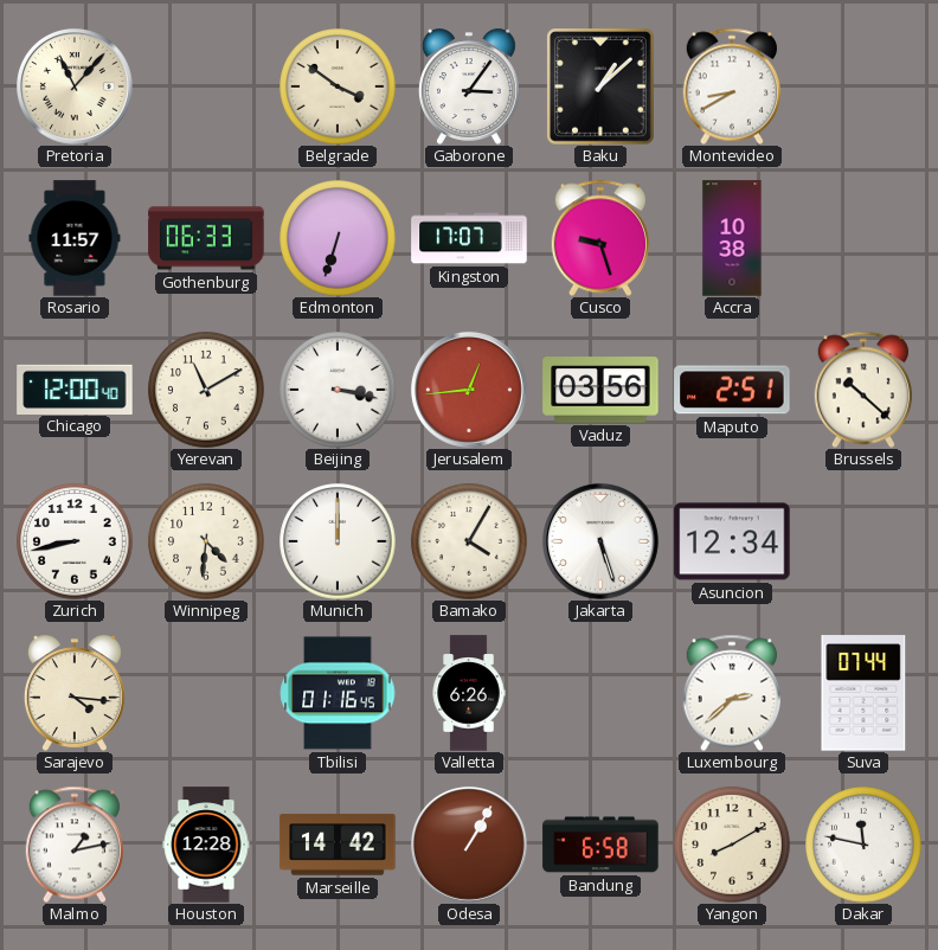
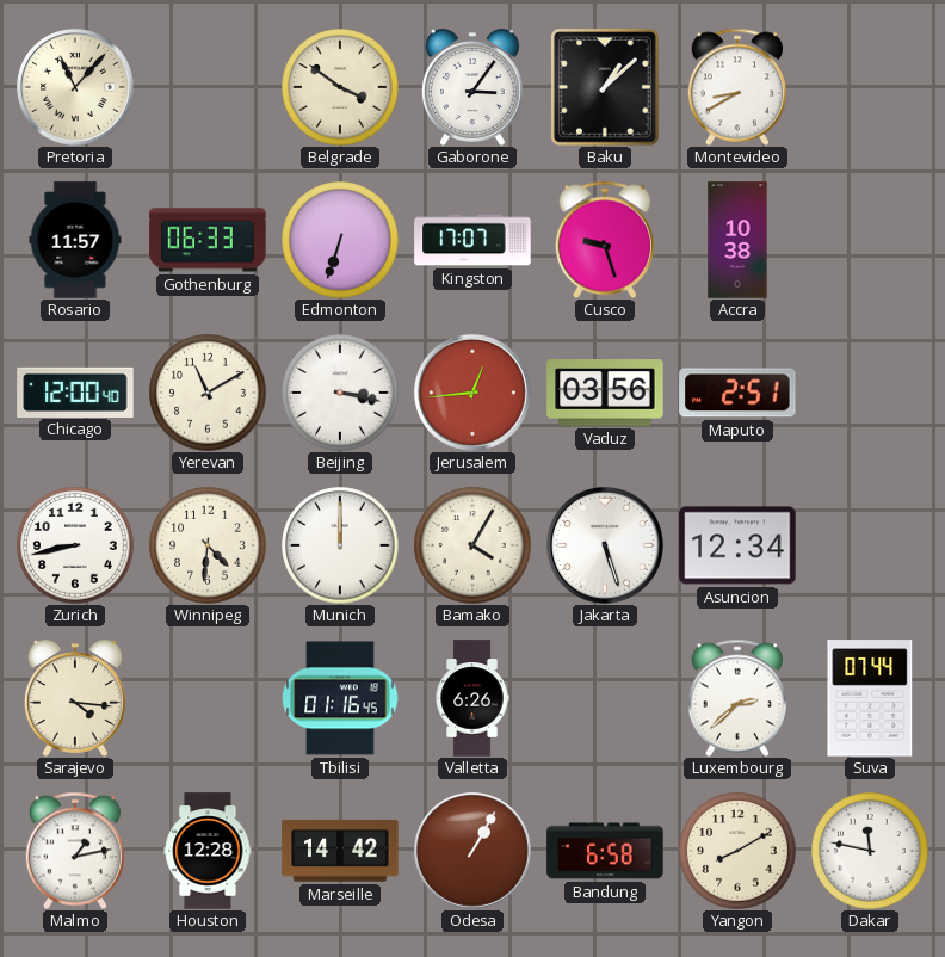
Brussels: 10:22 -> none (863, 390)
